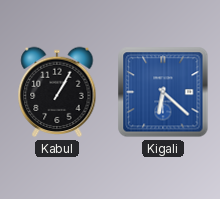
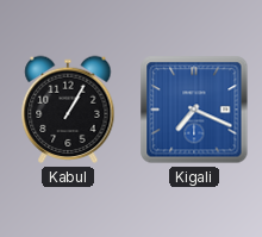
Kigali: 6:22 -> 7:19 (194, 110)
